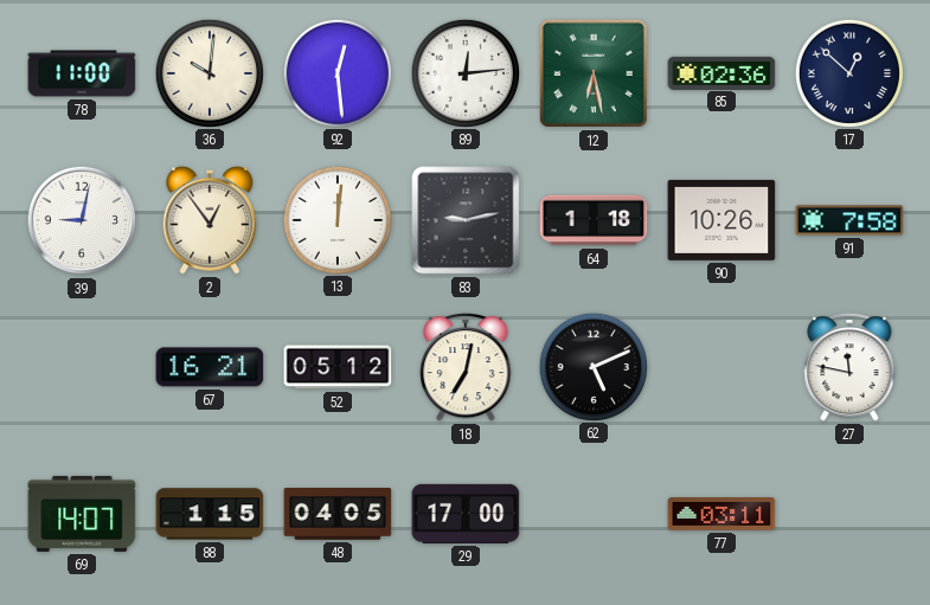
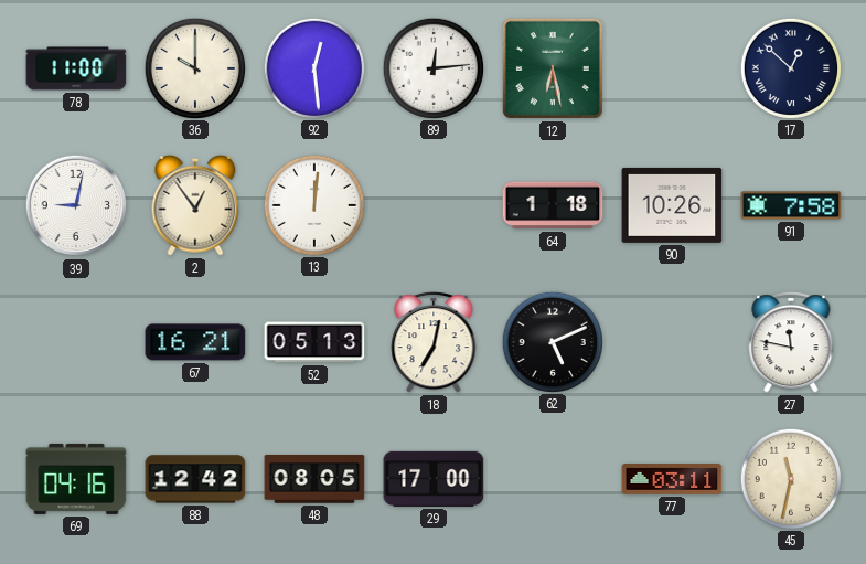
36: 10:01 -> 10:00 (194, 67)
85: 02:36 -> none (721, 72)
83: 9:13 -> none (466, 220)
52: 05:12 -> 05:13 (314, 342)
69: 14:07 -> 04:16 (76, 479)
88: 1:15 -> 12:42 (195, 479)
48: 04:05 -> 08:05 (314, 479)
45: none -> 11:32 (790, 478)
